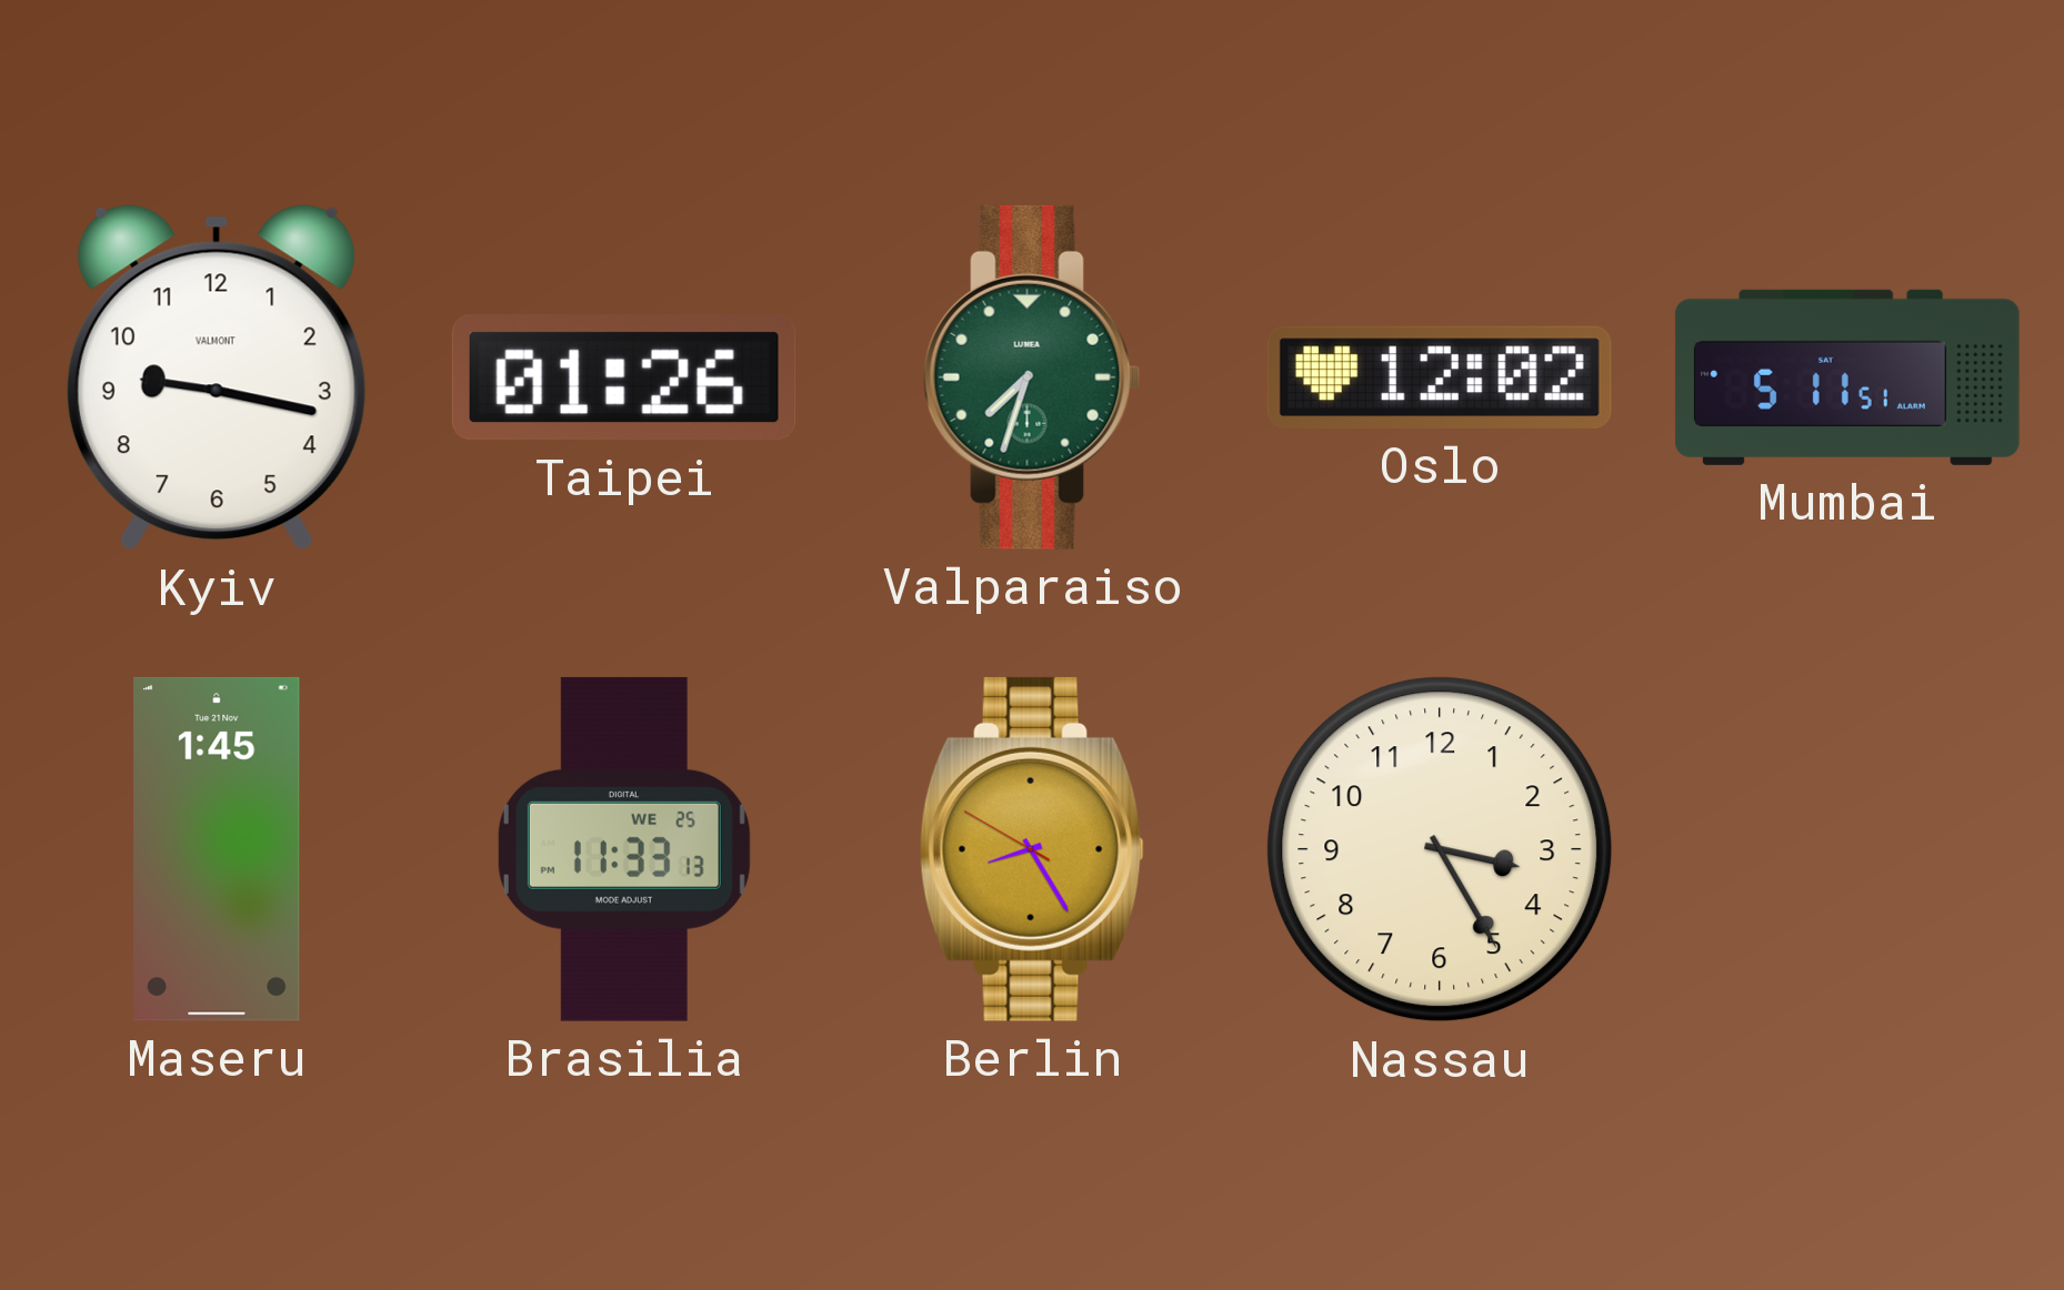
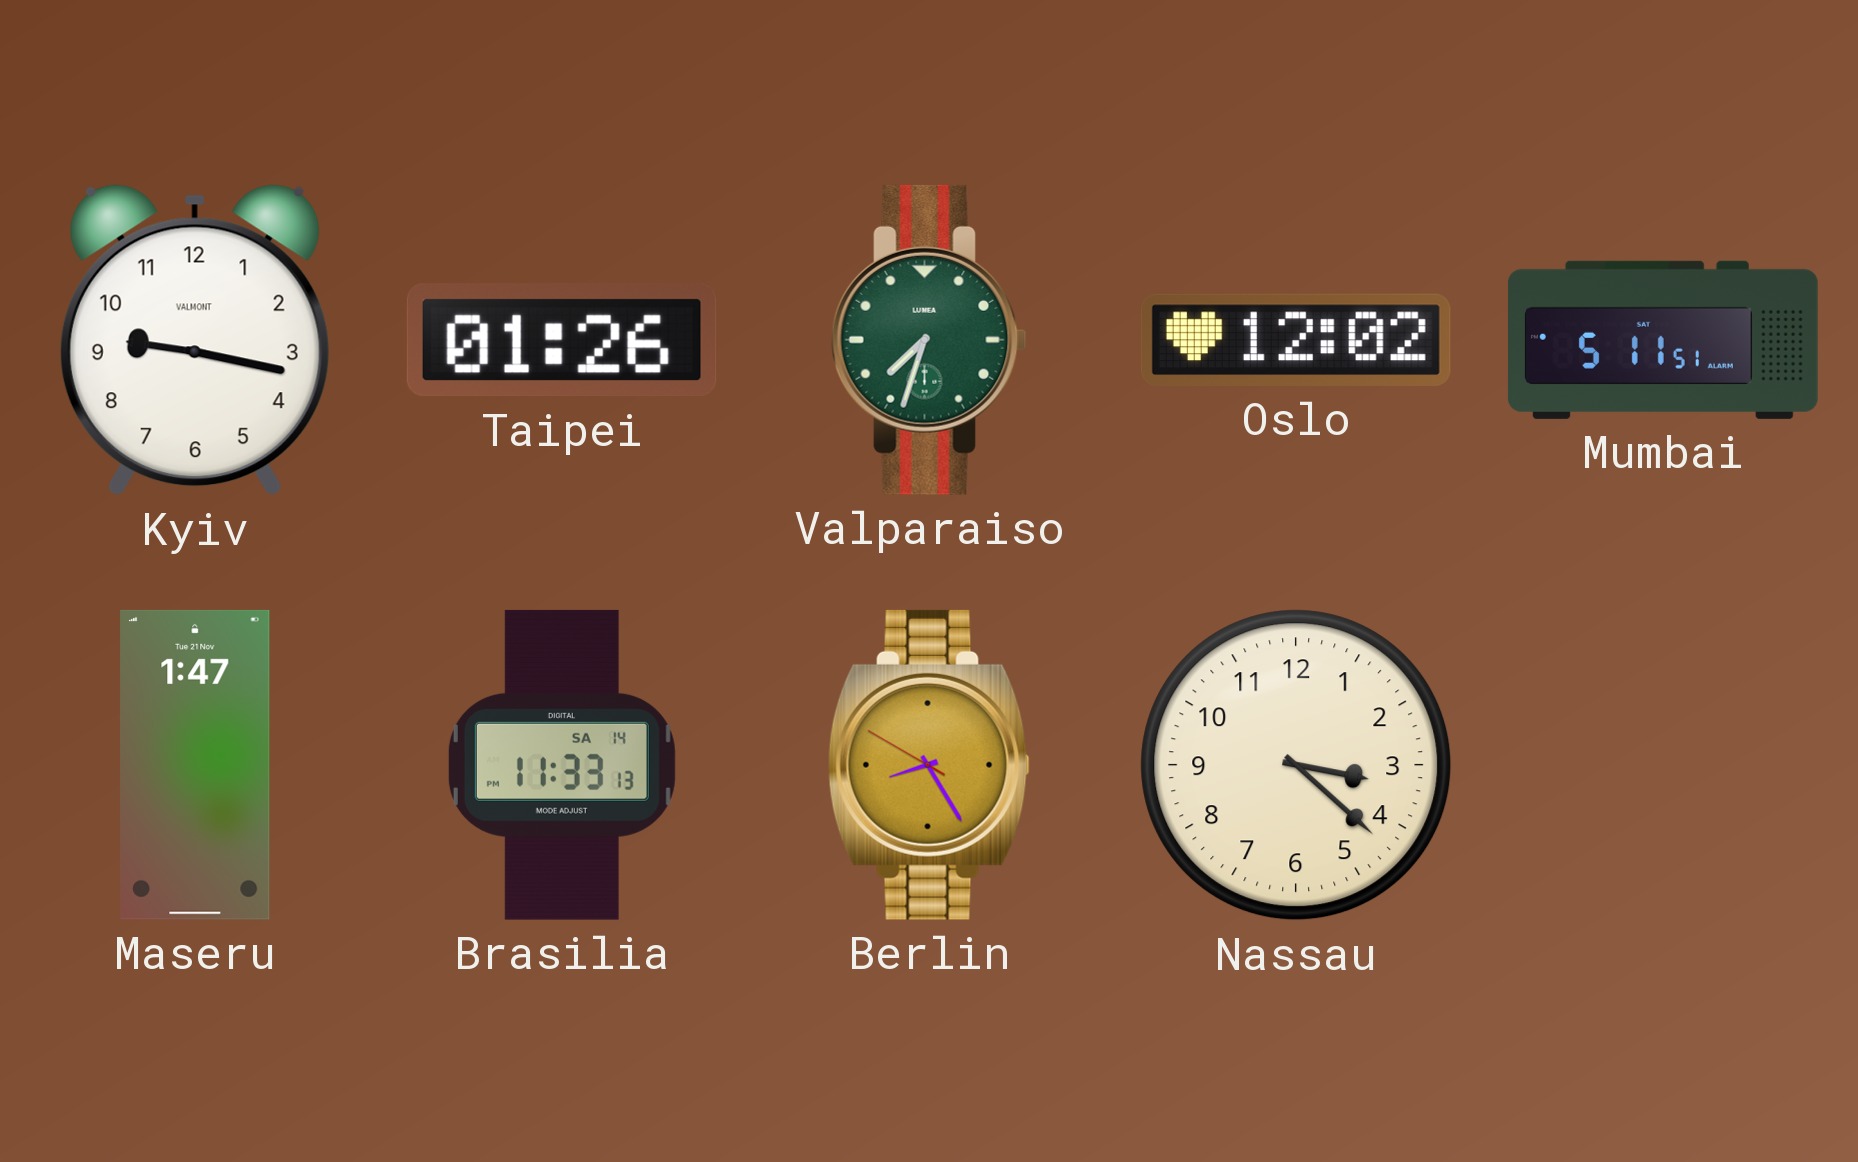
Maseru: 1:45 -> 1:47 (195, 765)
Brasilia date: WE 25 -> SA 14 (562, 765)
Nassau: 3:25 -> 3:22 (1296, 765)
